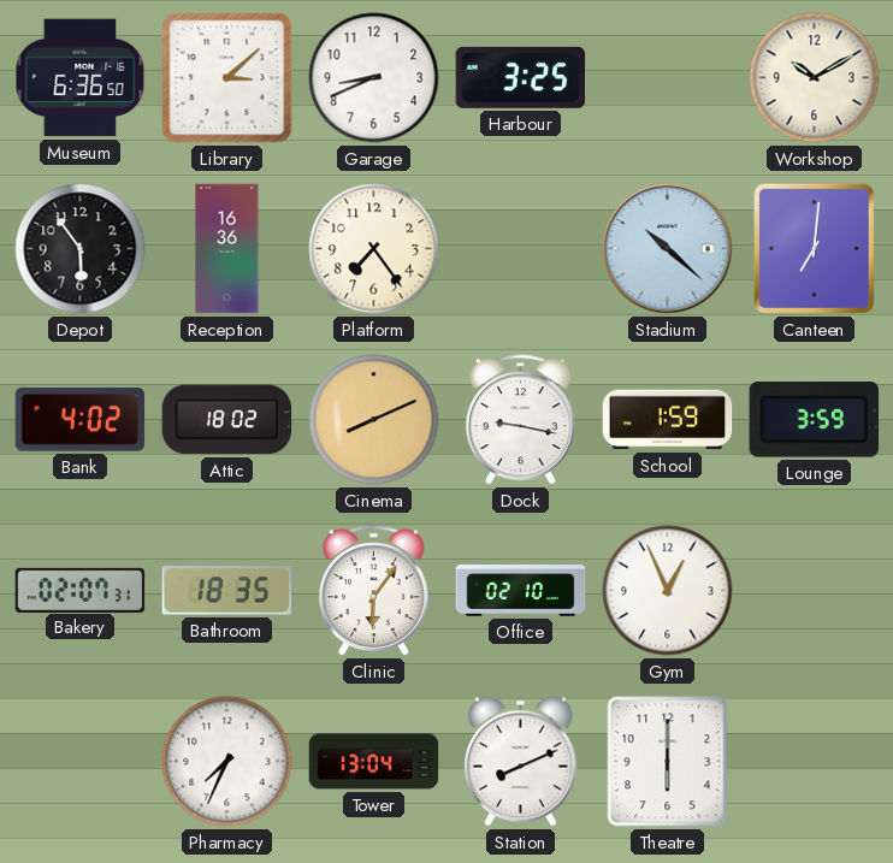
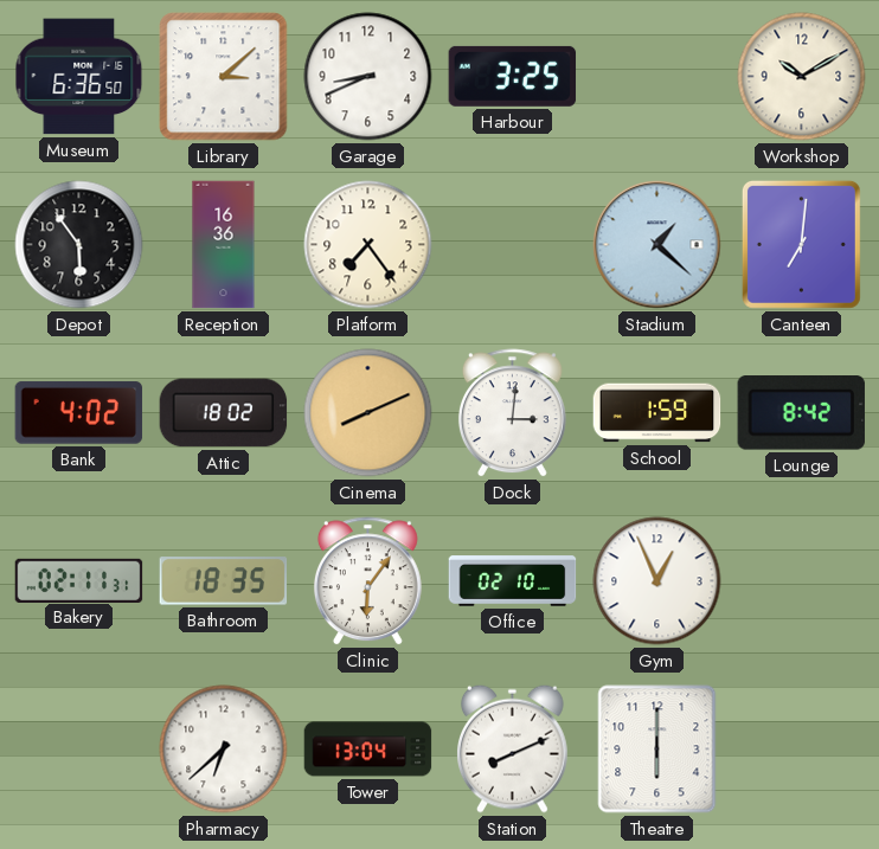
Stadium: 10:22 -> 1:22 (657, 245)
Dock: 9:17 -> 3:01 (512, 413)
Lounge: 3:59 -> 8:42 (801, 413)
Bakery: 02:07 -> 02:11 (79, 580)
Pharmacy: 7:34 -> 6:38 (224, 750)
